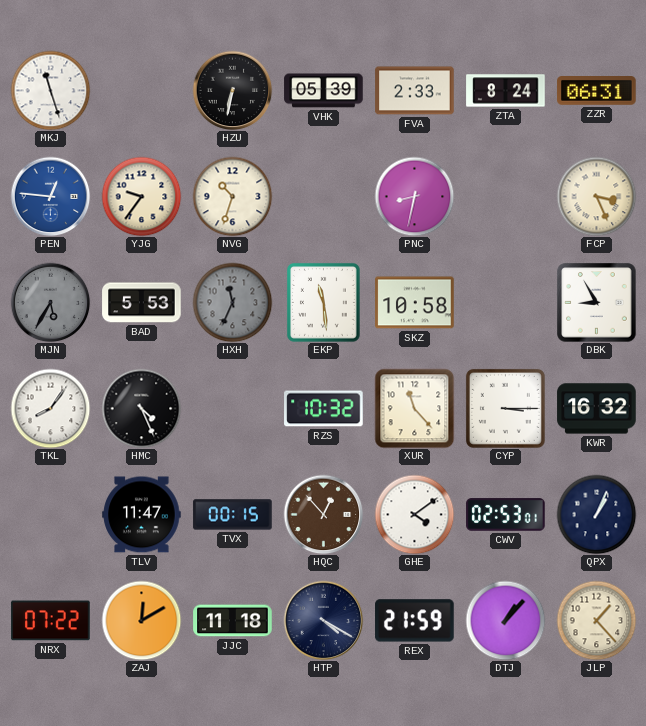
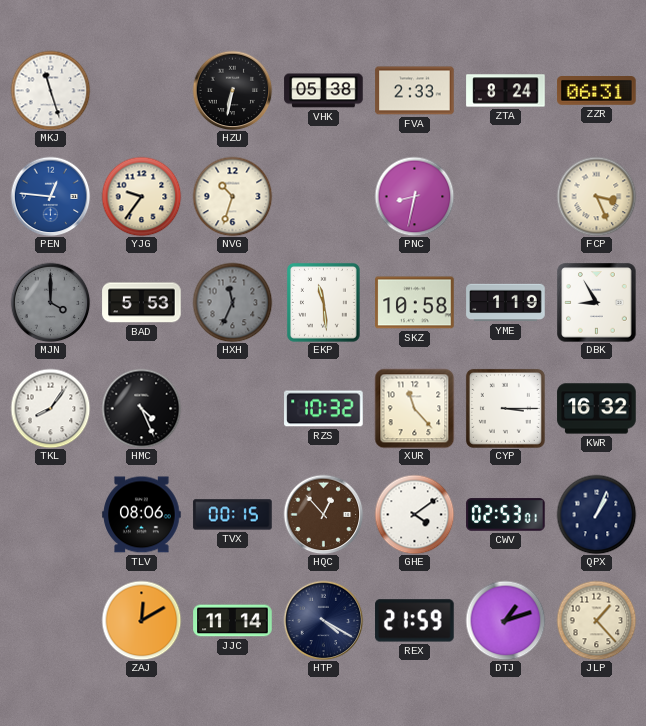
VHK: 05:39 -> 05:38 (324, 91)
MJN: 5:35 -> 4:00 (50, 302)
YME: none -> 1:19 (506, 303)
TLV: 11:47 -> 08:06 (142, 515)
NRX: 07:22 -> none (51, 621)
JJC: 11:18 -> 11:14 (233, 621)
DTJ: 1:07 -> 1:12 (505, 620)
